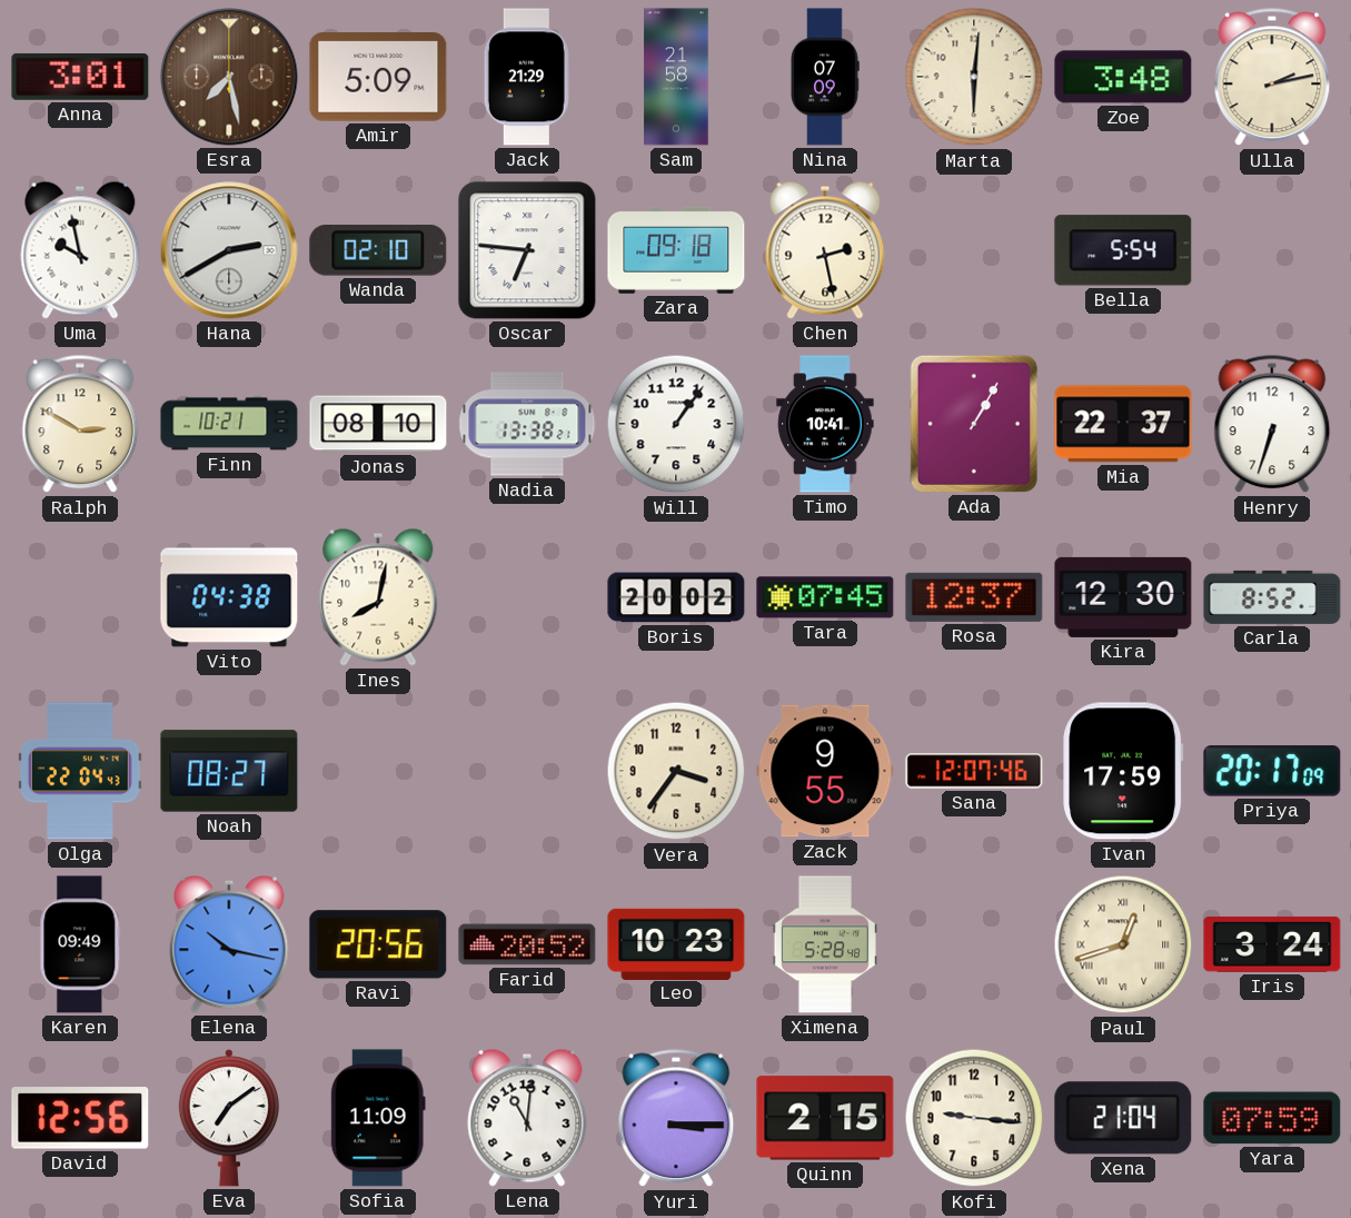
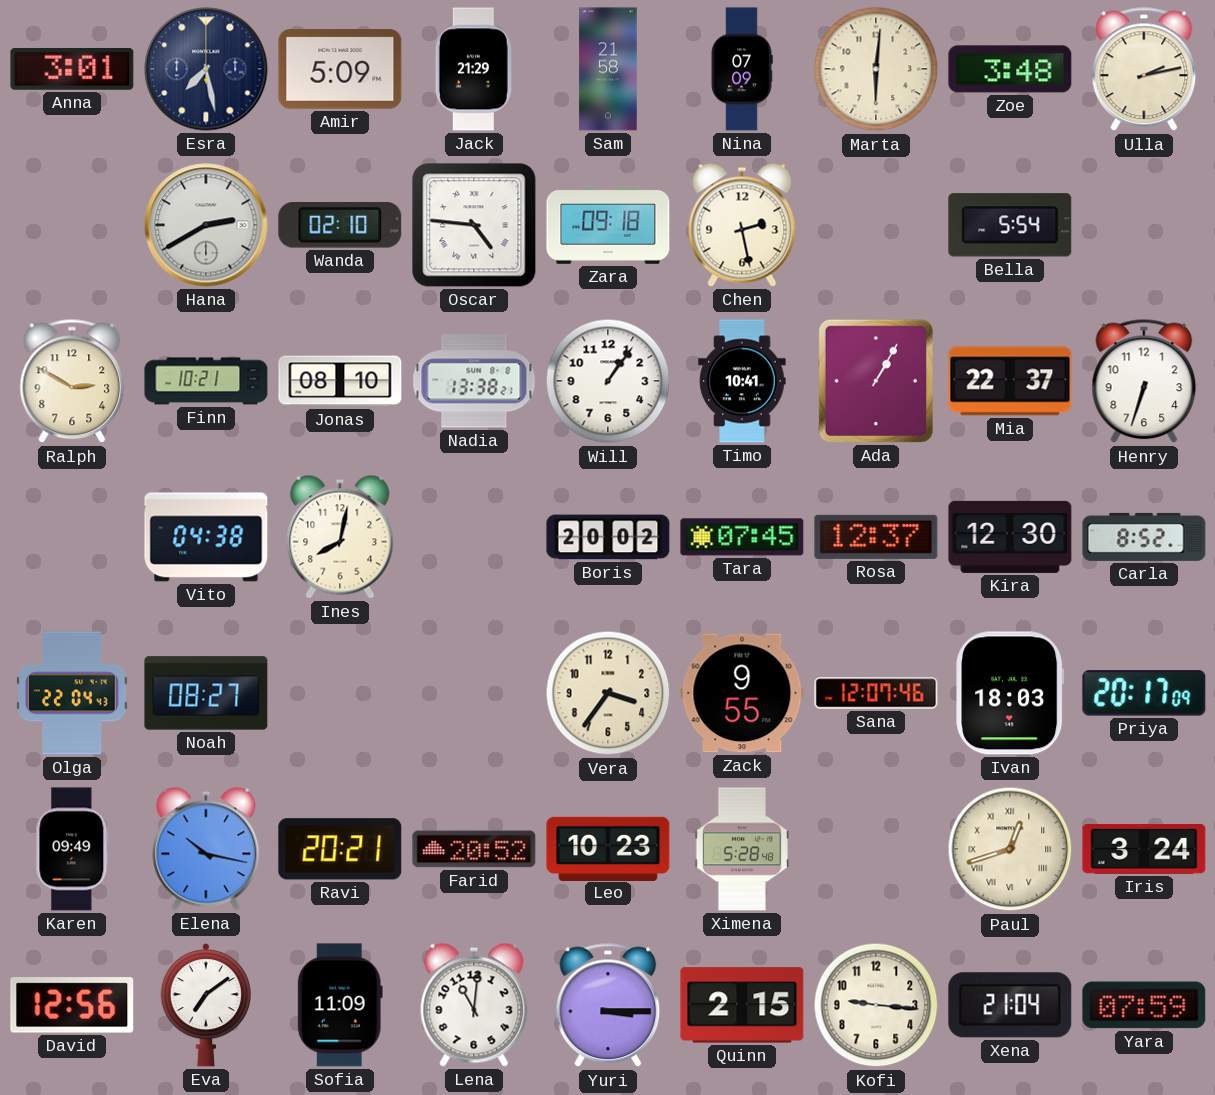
Esra dial: brown -> navy (206, 69)
Uma: 9:58 -> none (80, 250)
Oscar: 6:46 -> 4:46 (474, 225)
Ivan: 17:59 -> 18:03 (1010, 693)
Ravi: 20:56 -> 20:21 (340, 849)
